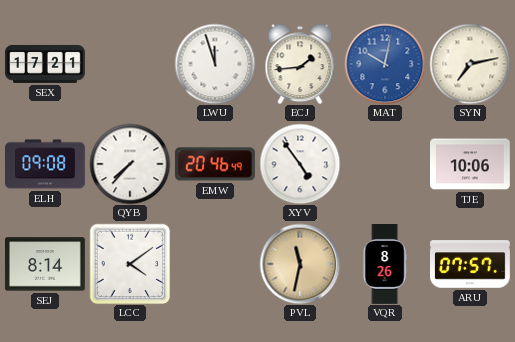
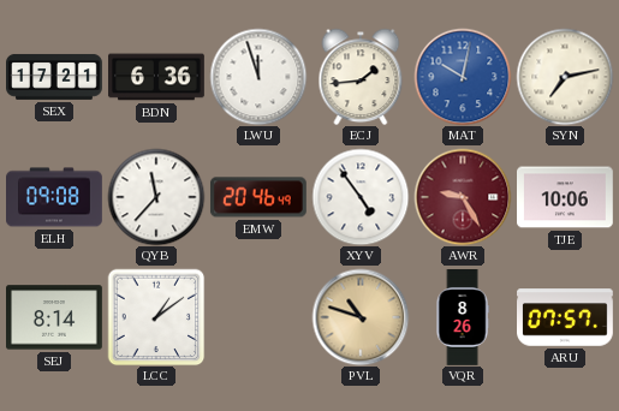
BDN: none -> 6:36 (157, 77)
QYB: 7:37 -> 11:37 (156, 197)
AWR: none -> 9:25 (463, 197)
LCC: 4:09 -> 1:09 (156, 317)
PVL: 11:32 -> 10:48 (361, 317)
